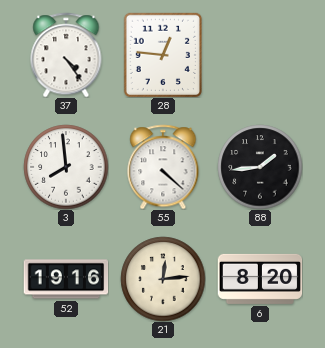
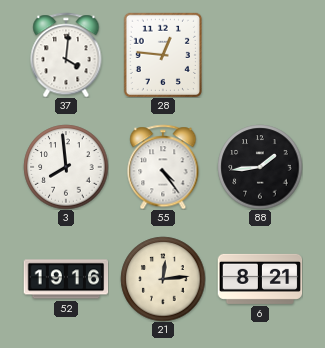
37: 4:24 -> 4:01 (66, 55)
55: 4:22 -> 4:24 (163, 167)
6: 8:20 -> 8:21 (260, 279)
